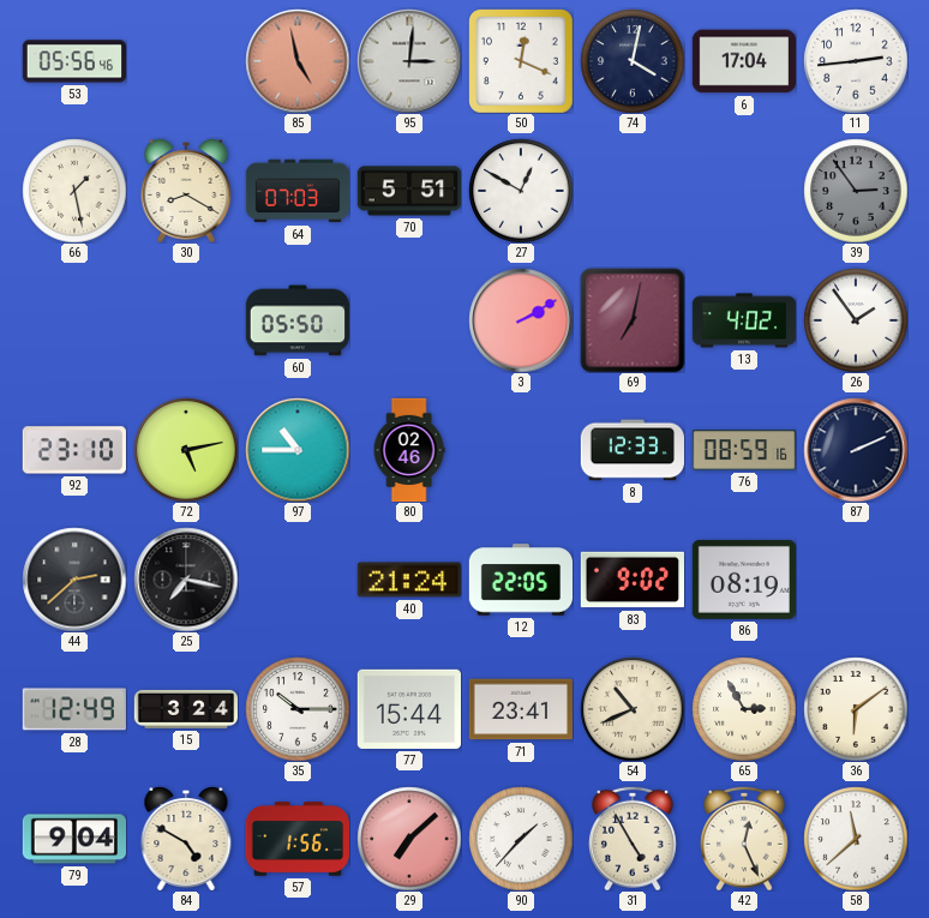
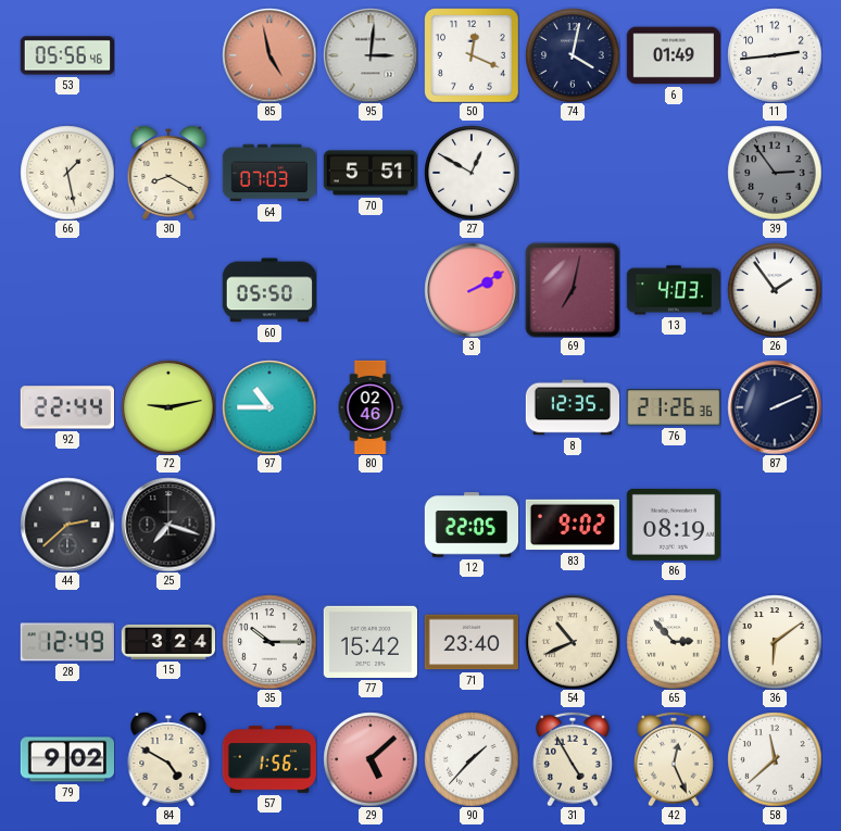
6: 17:04 -> 01:49 (673, 55)
13: 4:02 -> 4:03 (674, 290)
92: 23:10 -> 22:44 (67, 407)
72: 5:13 -> 9:13 (168, 407)
8: 12:33 -> 12:35 (572, 407)
76: 08:59 -> 21:26 (673, 407)
25: 7:17 -> 7:18 (168, 525)
40: 21:24 -> none (408, 580)
77: 15:44 -> 15:42 (369, 642)
71: 23:41 -> 23:40 (470, 642)
65: 2:55 -> 2:53 (674, 642)
79: 9:04 -> 9:02 (66, 759)
29: 7:08 -> 5:08 (371, 759)
